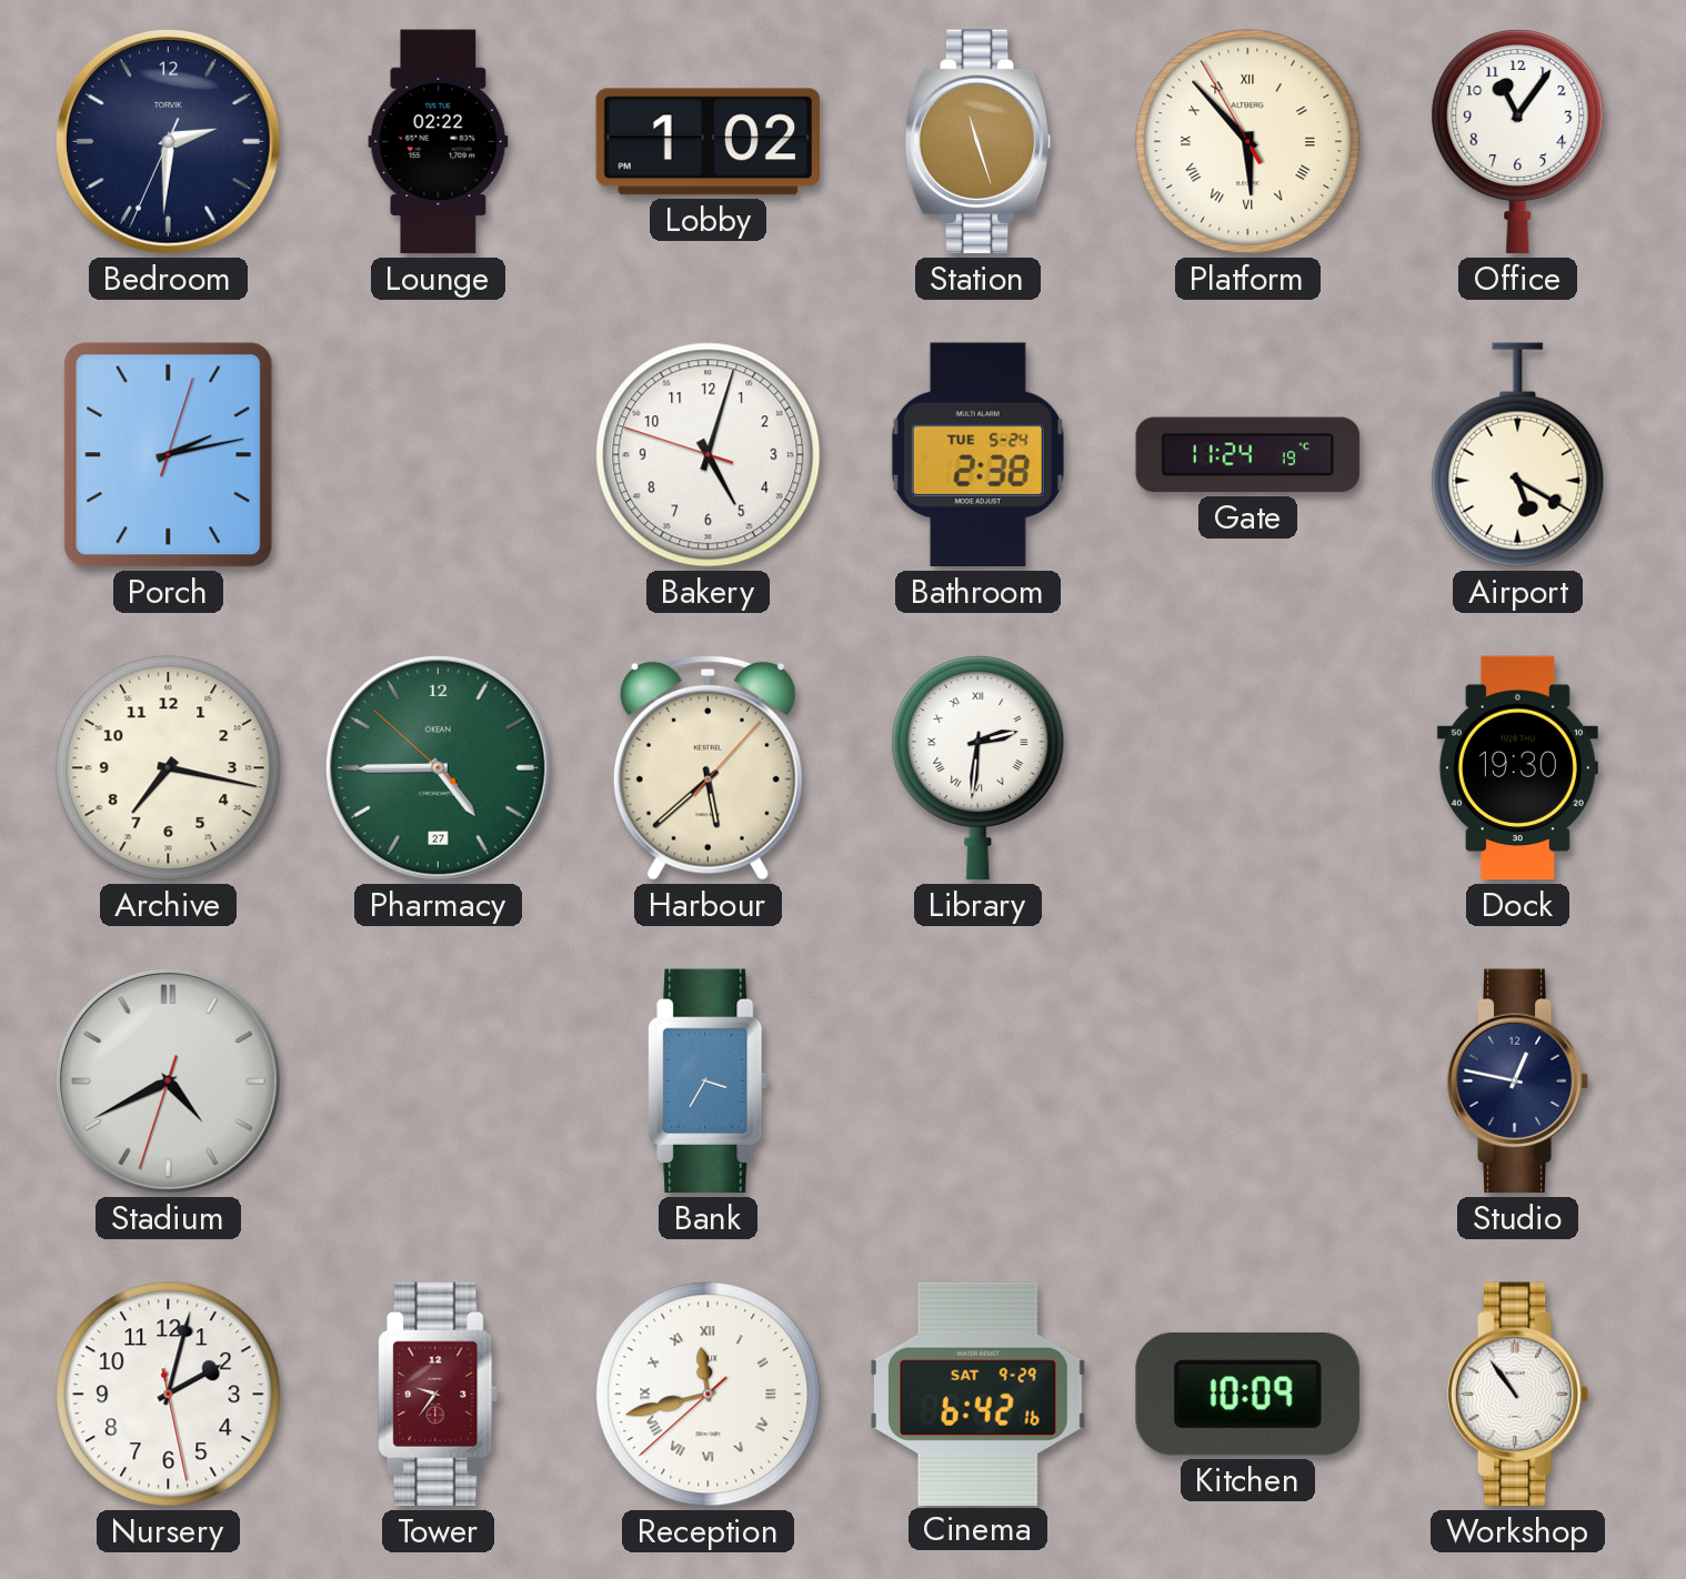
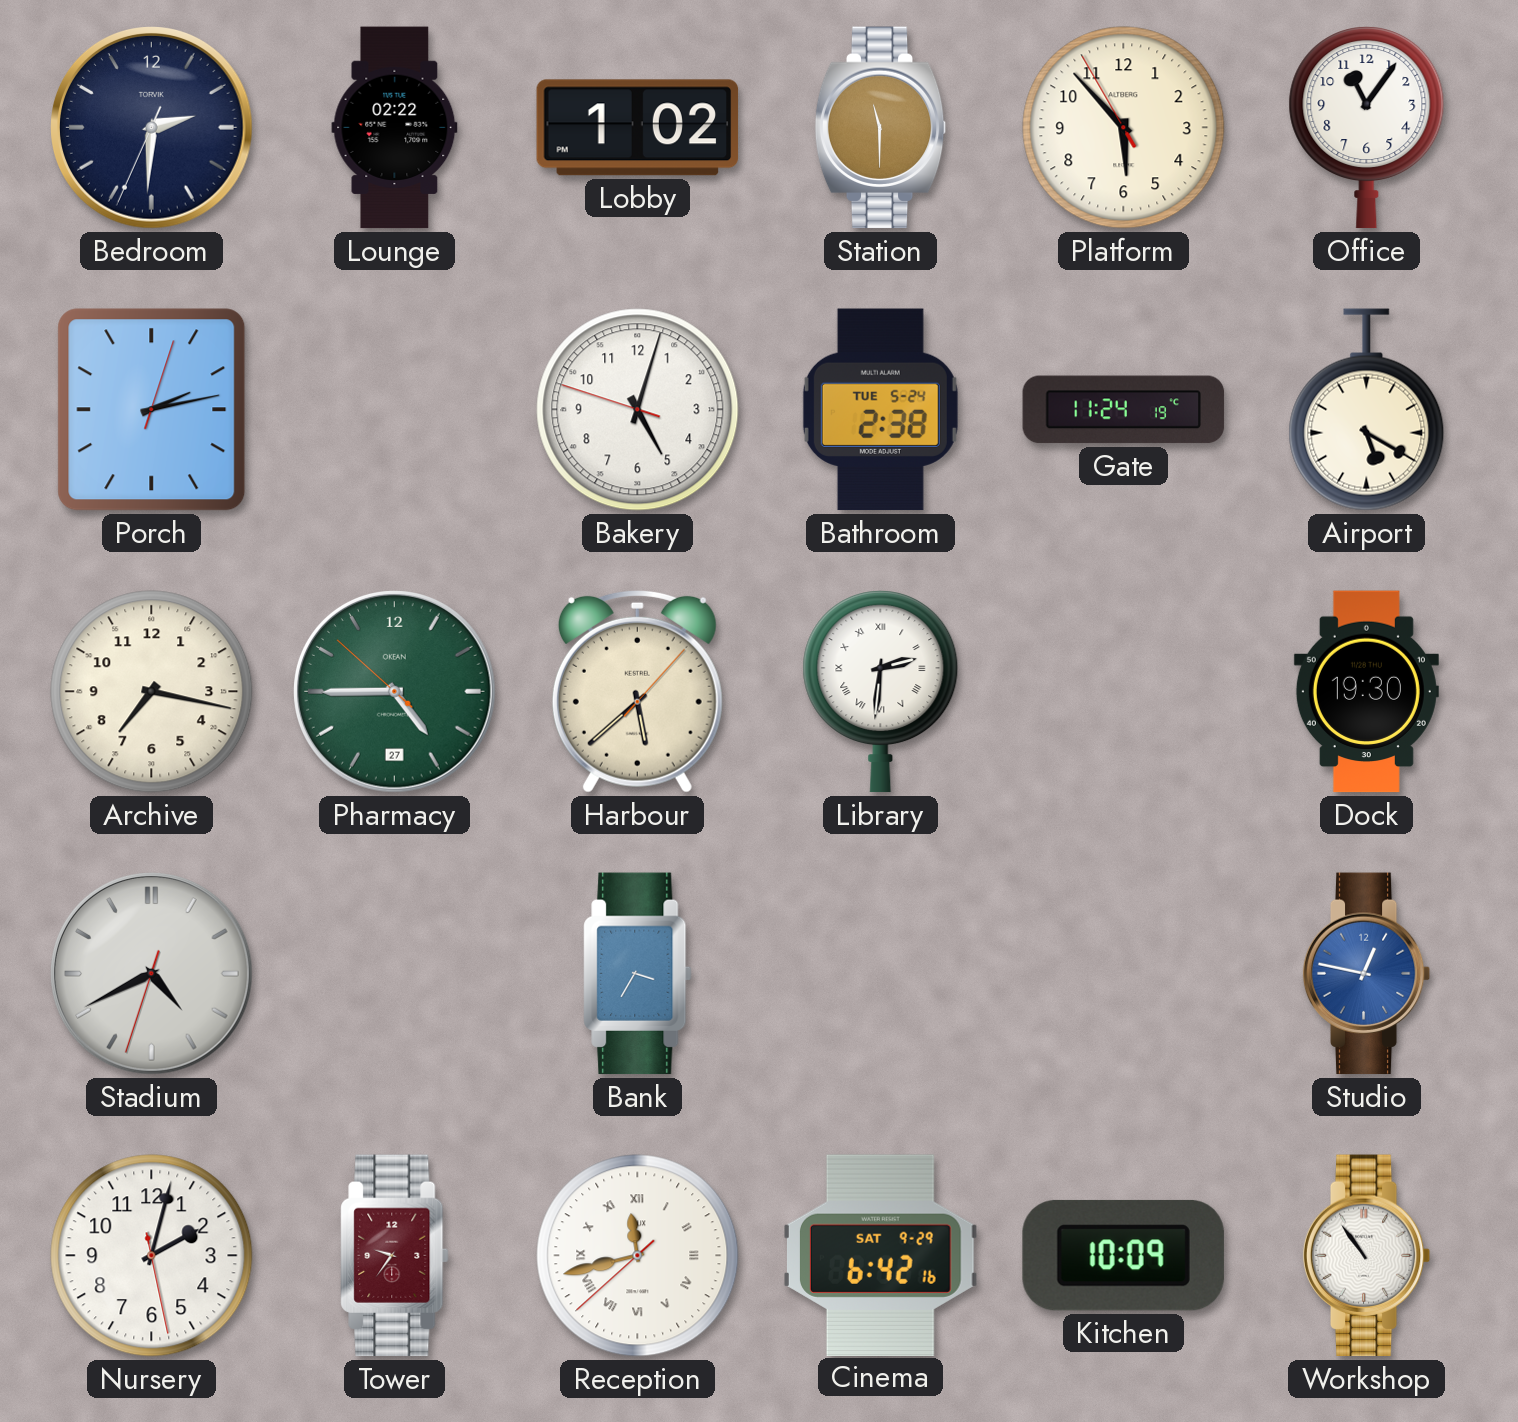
Station: 11:27 -> 11:30 (881, 128)
Platform numerals: Roman -> Arabic (1124, 128)
Studio dial: navy -> blue (1367, 974)
